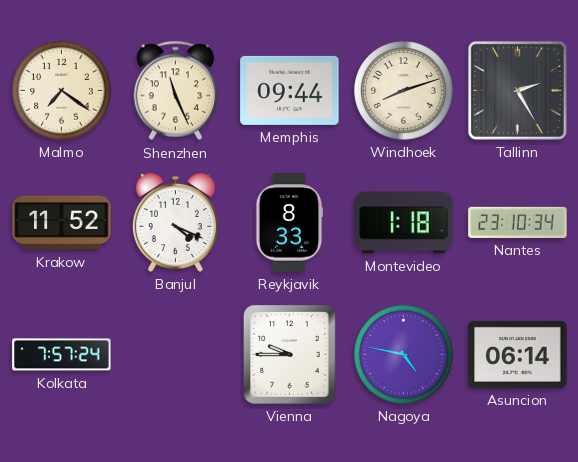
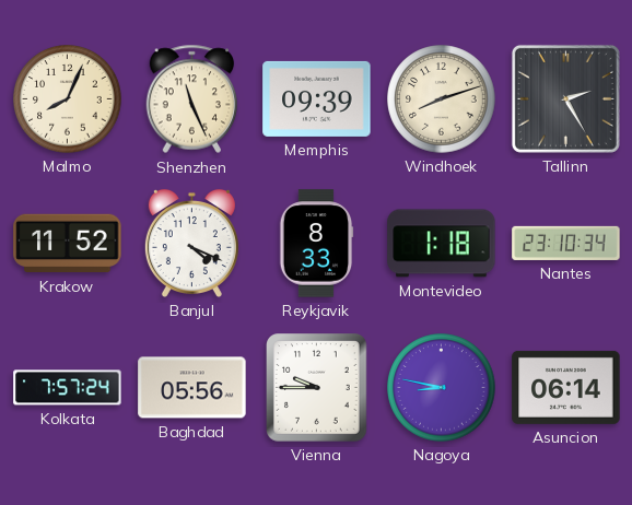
Malmo: 7:21 -> 8:04 (68, 99)
Memphis: 09:44 -> 09:39 (317, 98)
Baghdad: none -> 05:56 (192, 388)
Nagoya: 4:47 -> 8:47 (442, 388)
